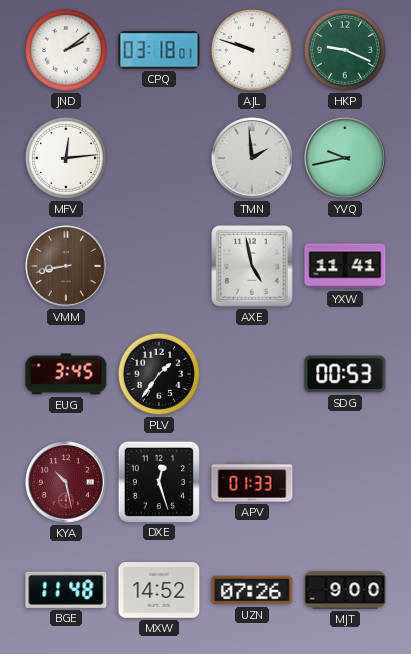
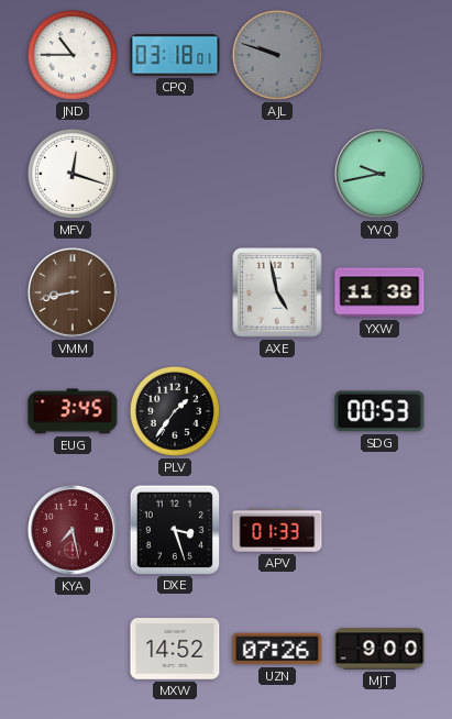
JND: 2:09 -> 10:45 (73, 55)
AJL dial: white -> grey (277, 55)
HKP: 9:19 -> none (345, 50)
MFV: 12:14 -> 12:18 (73, 174)
TMN: 1:59 -> none (253, 159)
YXW: 11:41 -> 11:38 (379, 292)
KYA: 10:28 -> 7:28 (74, 531)
DXE: 12:27 -> 3:27 (174, 529)
BGE: 11:48 -> none (66, 590)
